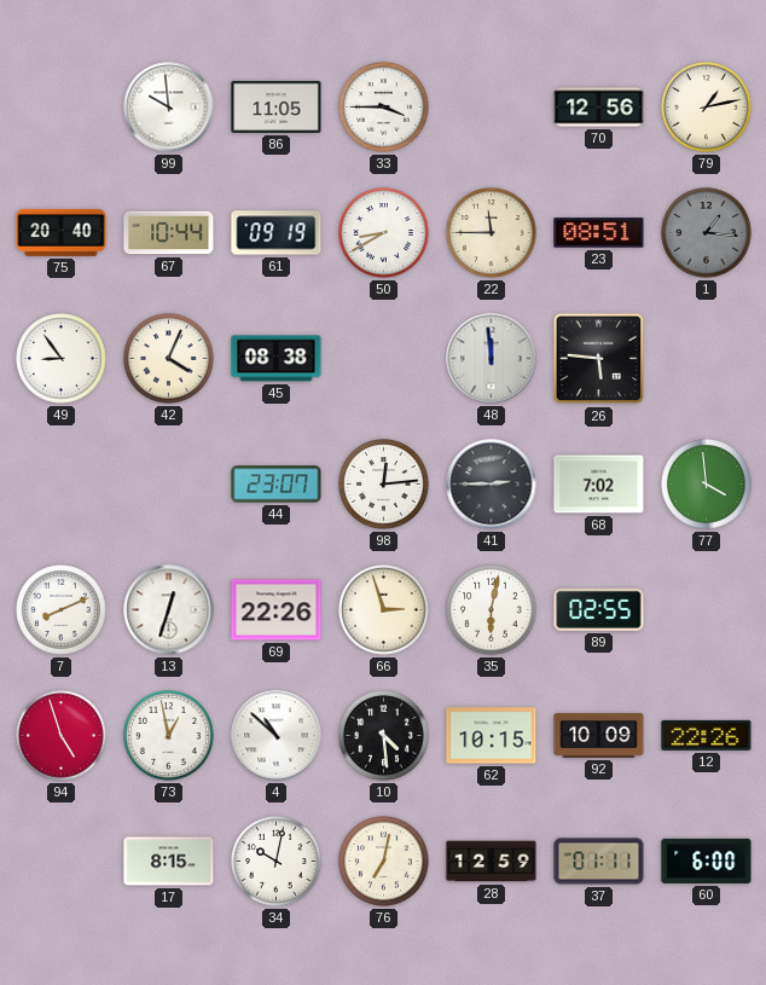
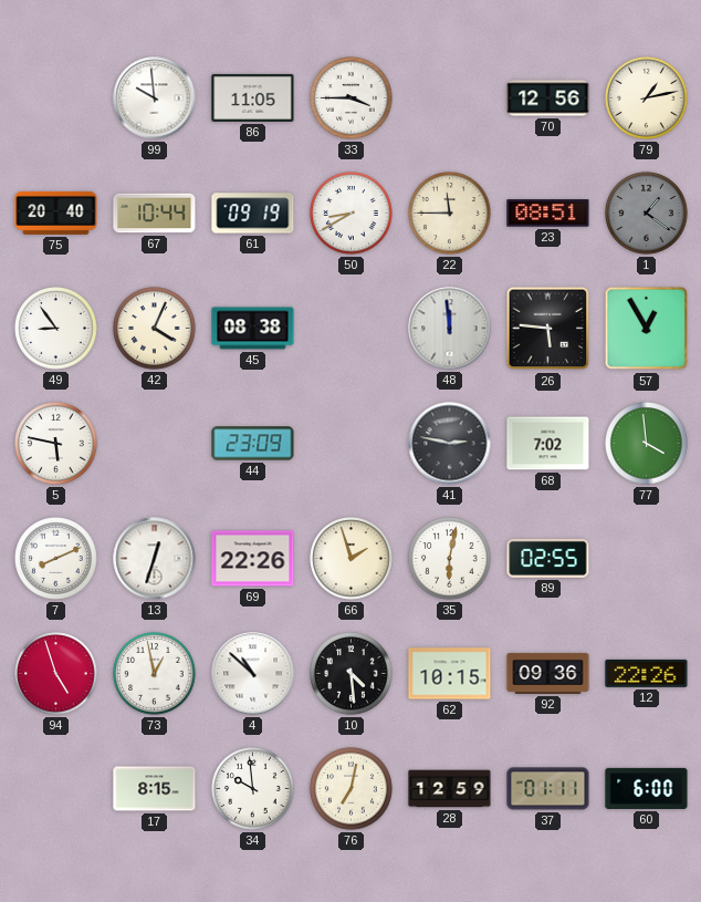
1: 1:16 -> 1:21 (647, 214)
57: none -> 12:55 (647, 329)
5: none -> 5:47 (56, 444)
44: 23:07 -> 23:09 (253, 444)
98: 12:14 -> none (384, 485)
41: 2:45 -> 2:47 (450, 444)
66: 2:57 -> 1:57 (352, 559)
92: 10:09 -> 09:36 (548, 673)
34: 10:02 -> 9:59 (253, 789)
